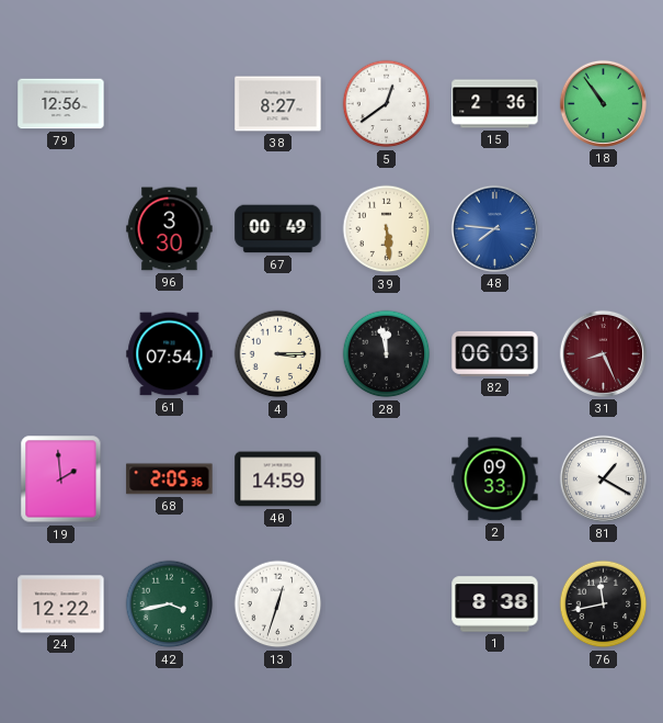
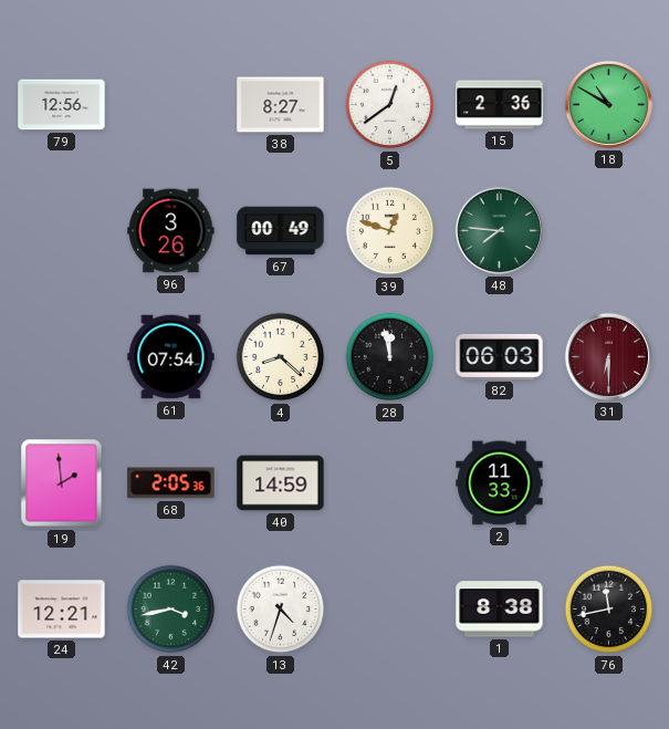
18: 10:54 -> 10:50 (608, 104)
96: 3:30 -> 3:26 (171, 231)
39: 5:29 -> 12:48 (390, 231)
48 dial: blue -> green (499, 230)
4: 3:15 -> 8:22 (281, 357)
31: 8:26 -> 6:30 (608, 356)
2: 09:33 -> 11:33 (500, 483)
81: 1:20 -> none (603, 478)
24: 12:22 -> 12:21 (62, 610)
13: 12:33 -> 4:33 (281, 610)
